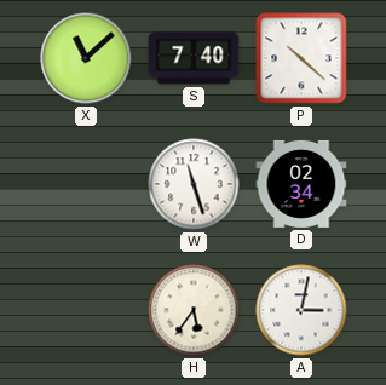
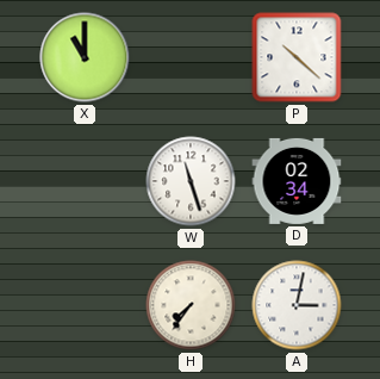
X: 11:08 -> 11:00 (85, 57)
S: 7:40 -> none (194, 58)
H: 5:36 -> 7:36 (191, 305)
